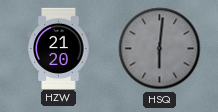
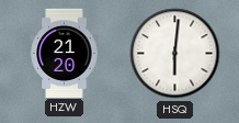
HSQ dial: grey -> white (175, 54)
